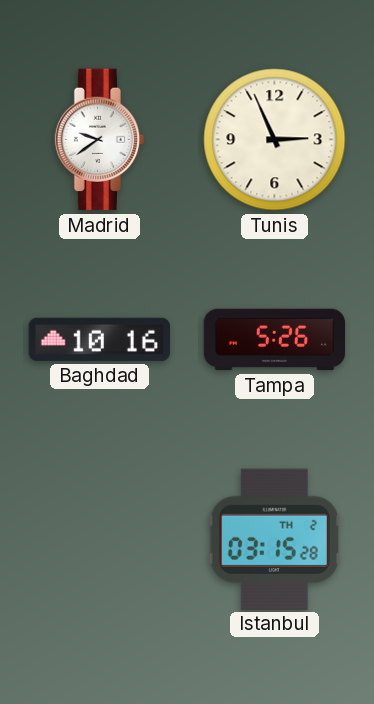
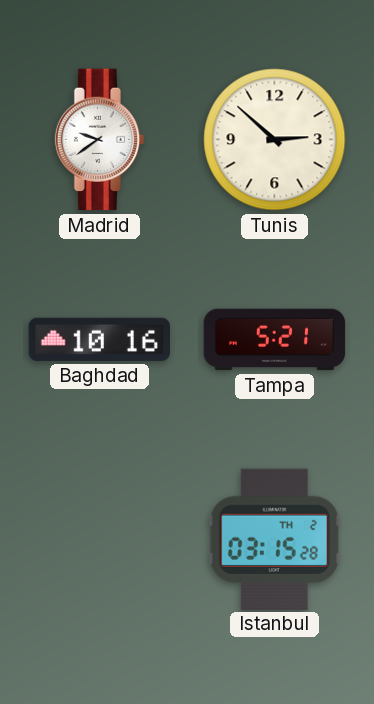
Tunis: 2:56 -> 2:52 (275, 140)
Tampa: 5:26 -> 5:21 (275, 340)
